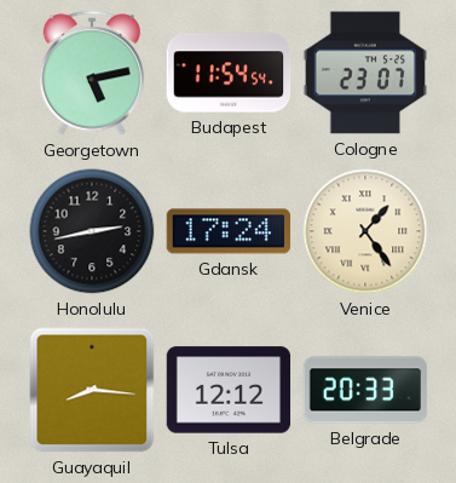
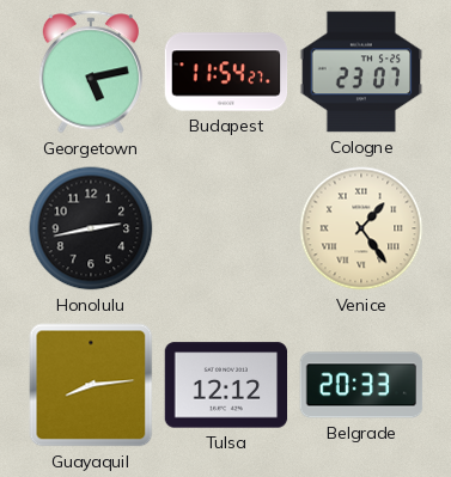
Budapest: 11:54:54 -> 11:54:27 (226, 72)
Gdansk: 17:24 -> none (229, 231)
Guayaquil: 8:16 -> 8:14 (91, 385)
